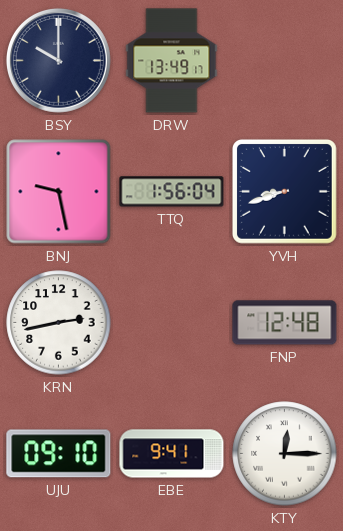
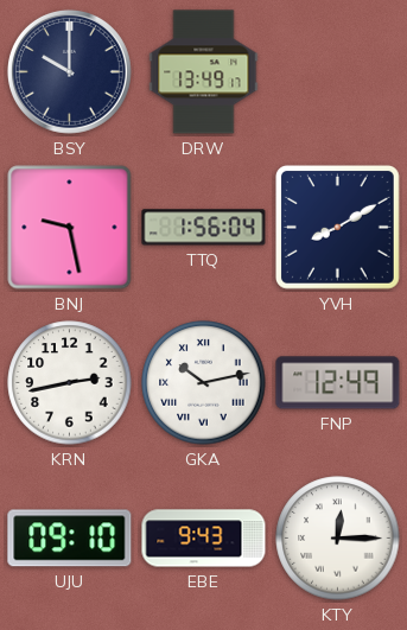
YVH: 8:42 -> 8:10 (337, 227)
GKA: none -> 10:13 (204, 383)
FNP: 12:48 -> 12:49 (338, 383)
EBE: 9:41 -> 9:43 (204, 539)
